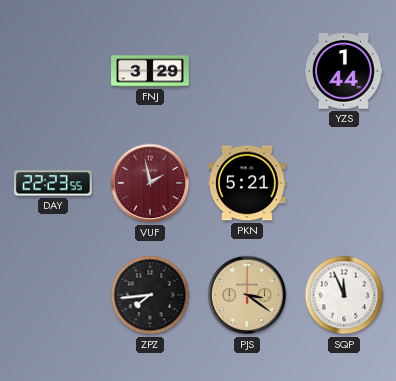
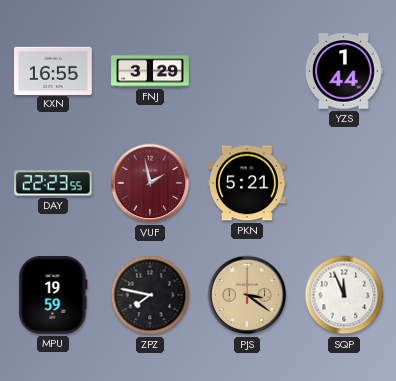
KXN: none -> 16:55 (54, 70)
MPU: none -> 19:59 (53, 295)
ZPZ: 7:44 -> 7:47 (150, 295)
